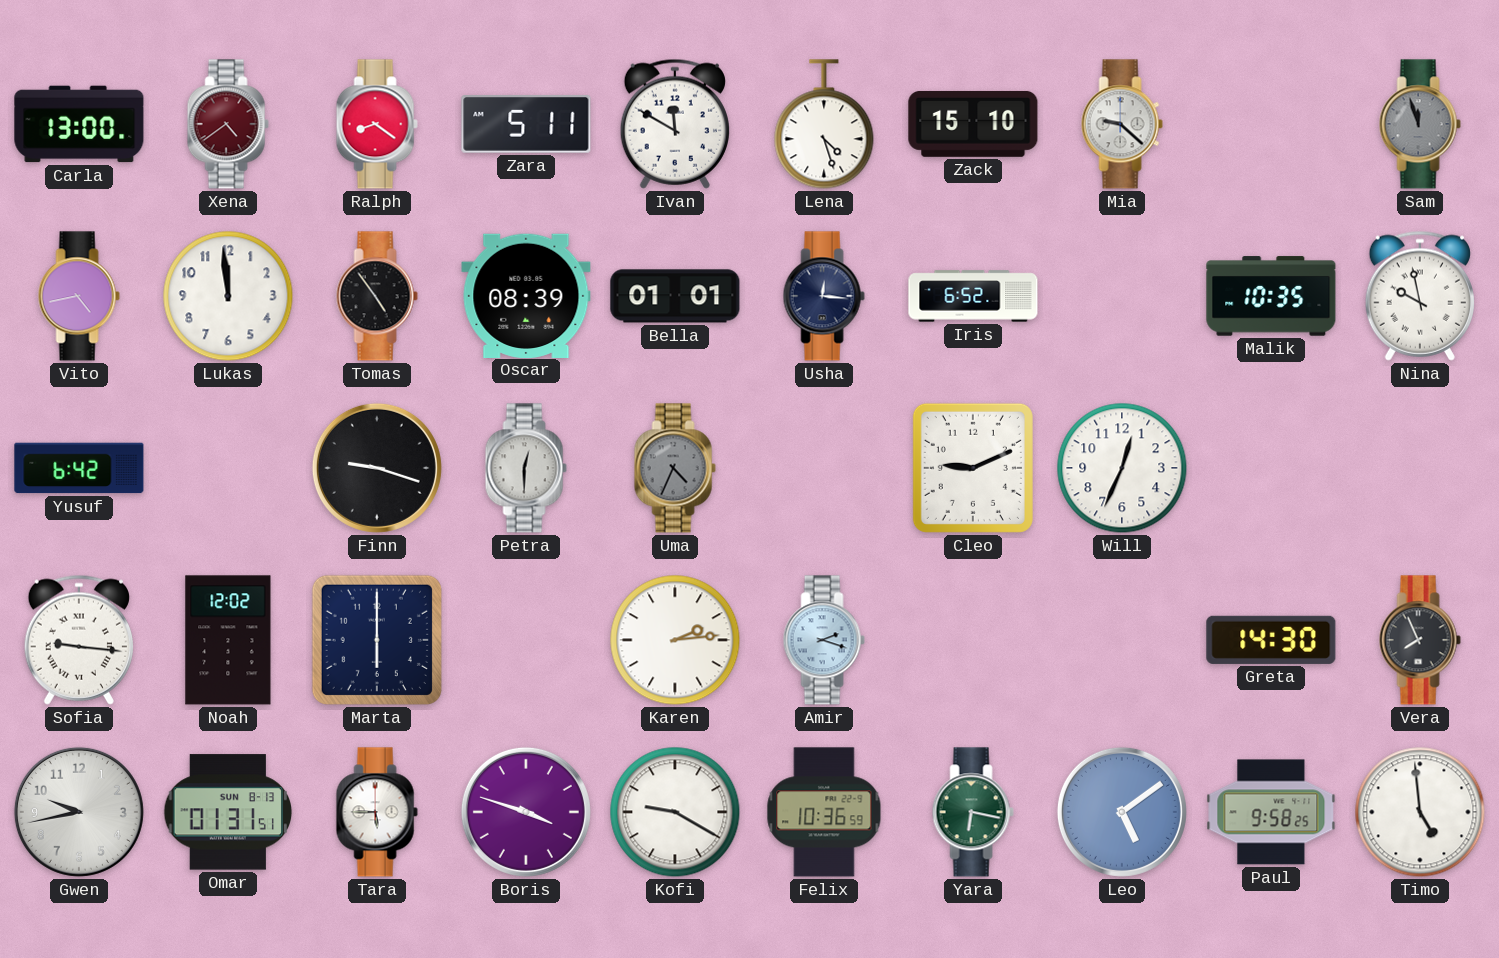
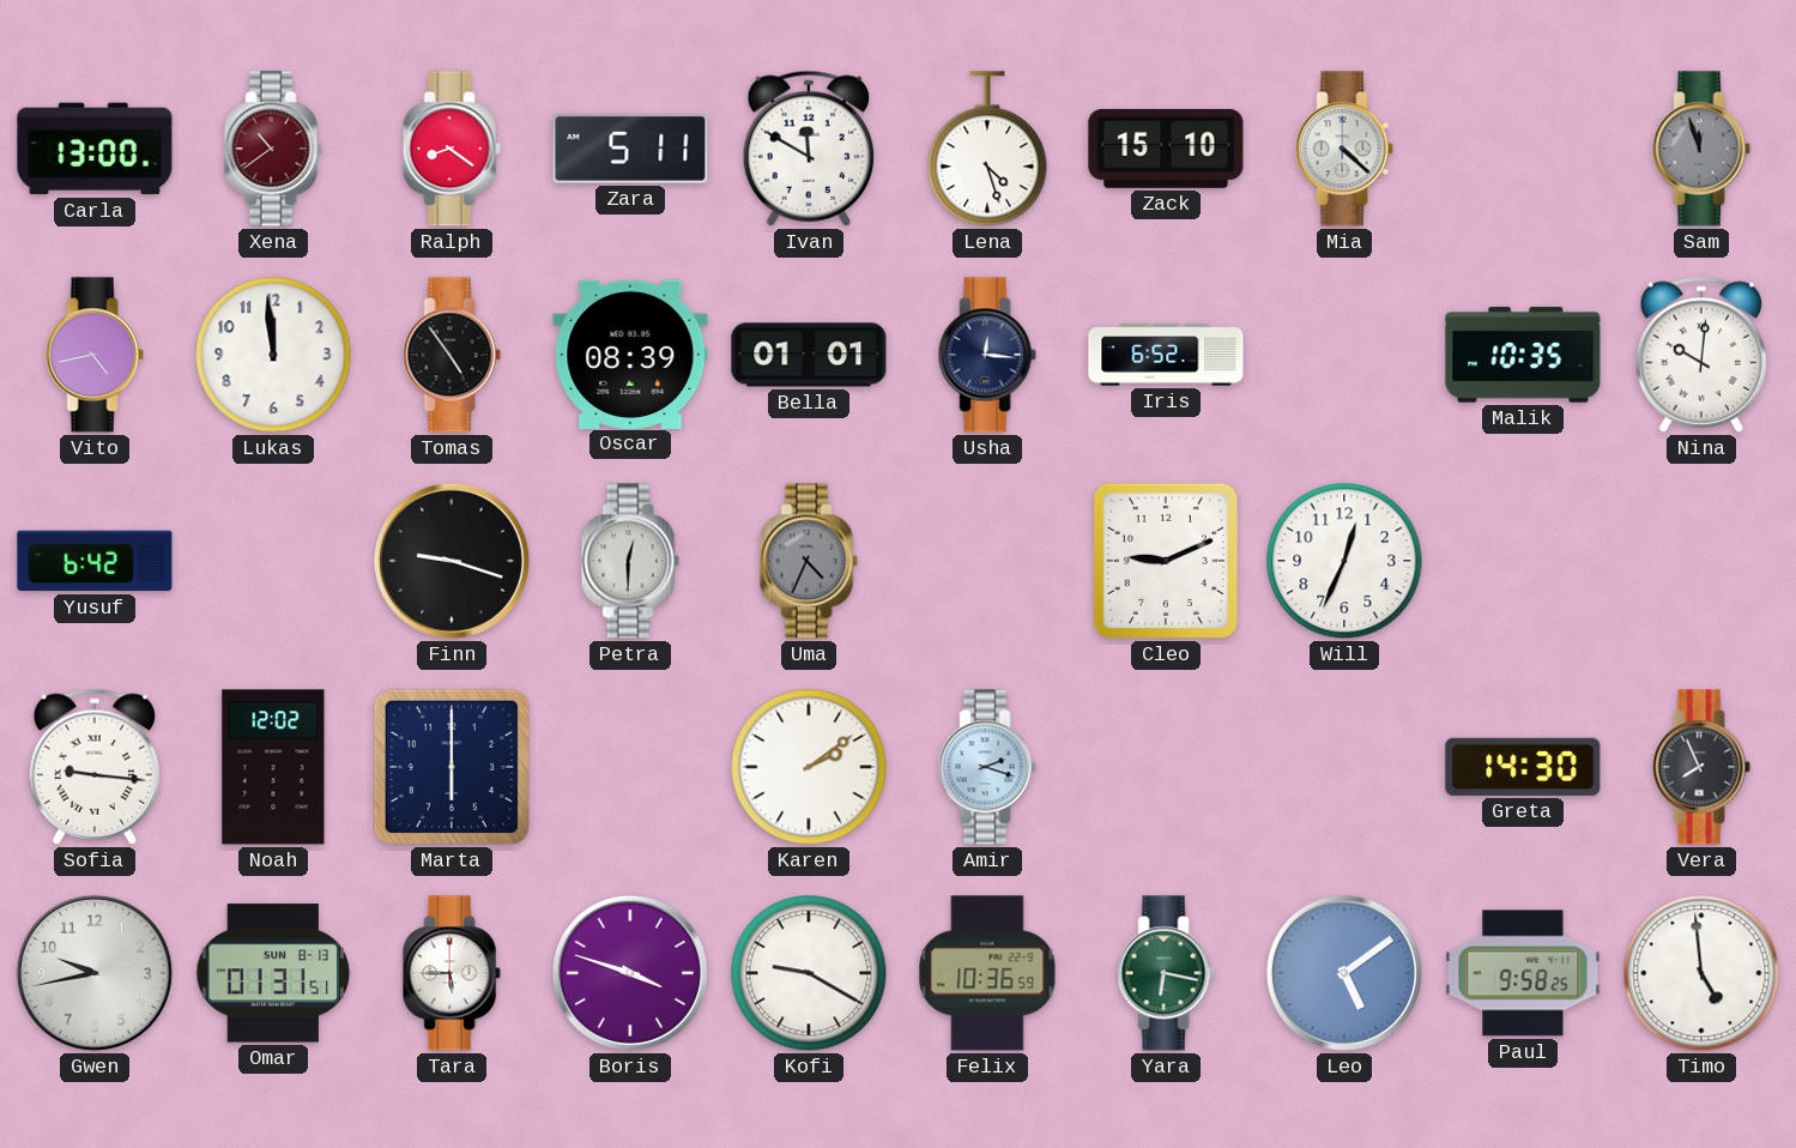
Xena: 4:39 -> 10:39 (273, 149)
Mia: 9:22 -> 4:22 (1344, 149)
Nina: 9:58 -> 10:01 (1701, 355)
Karen: 2:14 -> 2:09 (809, 767)
